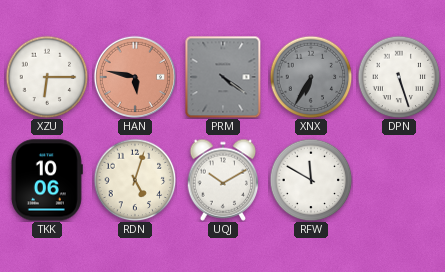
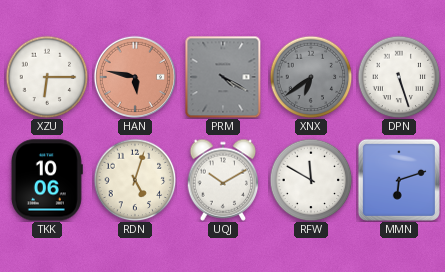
PRM: 4:21 -> 4:20 (223, 77)
XNX: 6:35 -> 6:39 (311, 77)
MMN: none -> 6:12 (399, 180)
